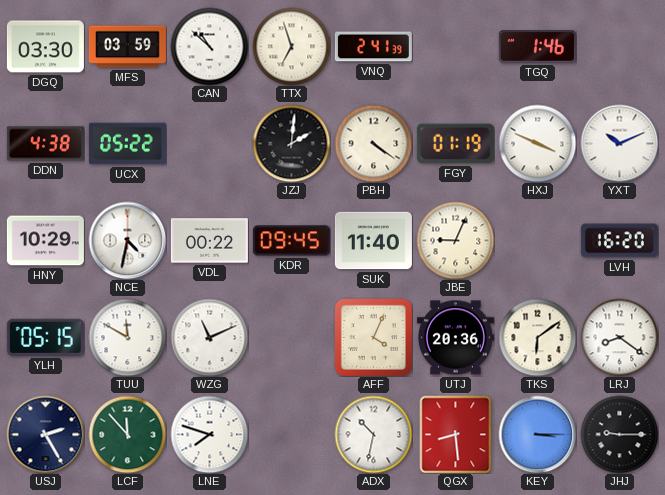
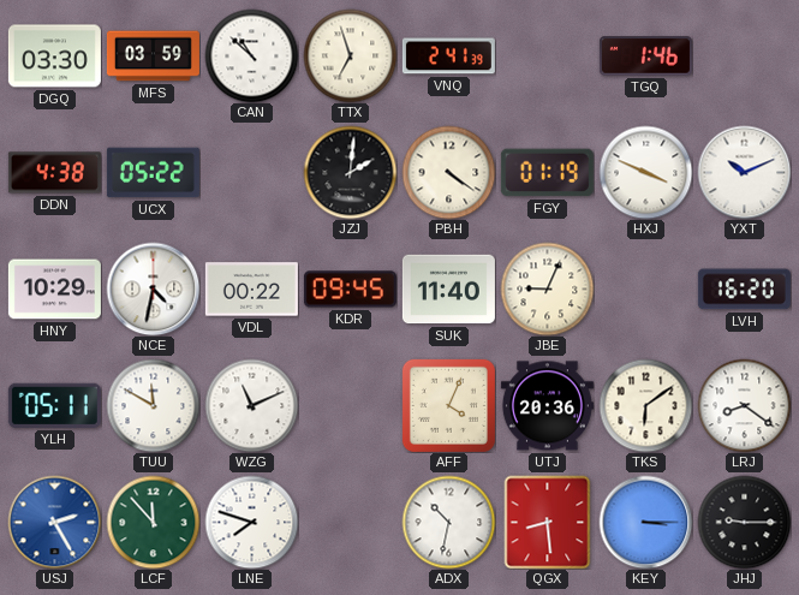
YLH: 05:15 -> 05:11 (54, 405)
USJ dial: navy -> blue (54, 522)
